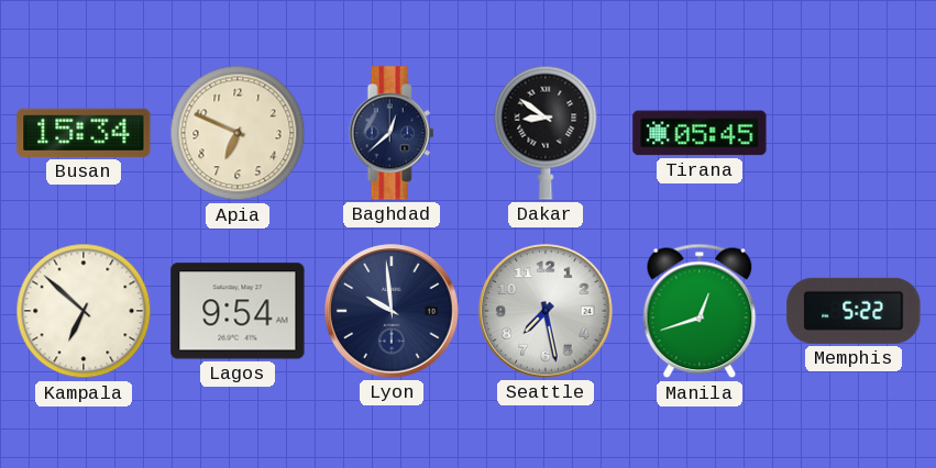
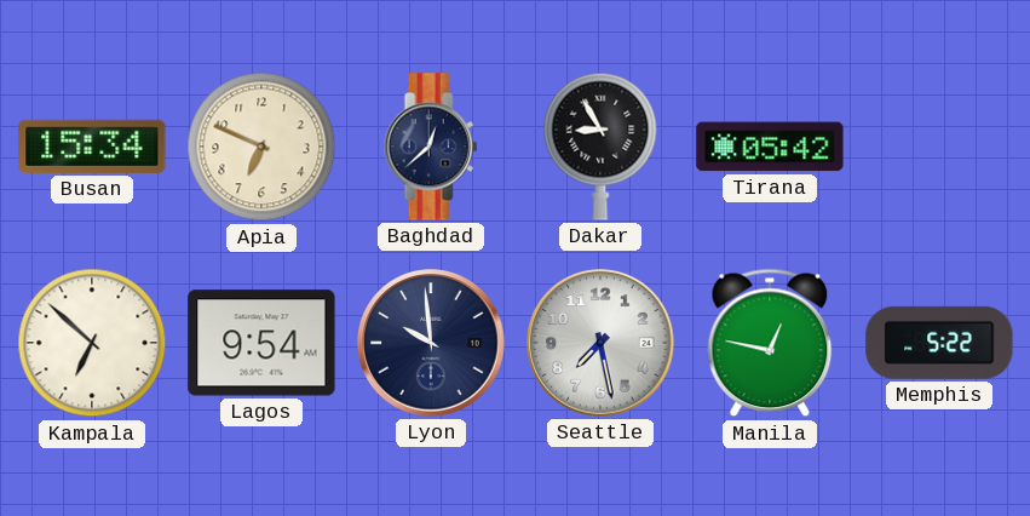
Dakar: 8:51 -> 8:55 (600, 147)
Tirana: 05:45 -> 05:42 (770, 147)
Manila: 12:42 -> 12:47 (770, 343)
